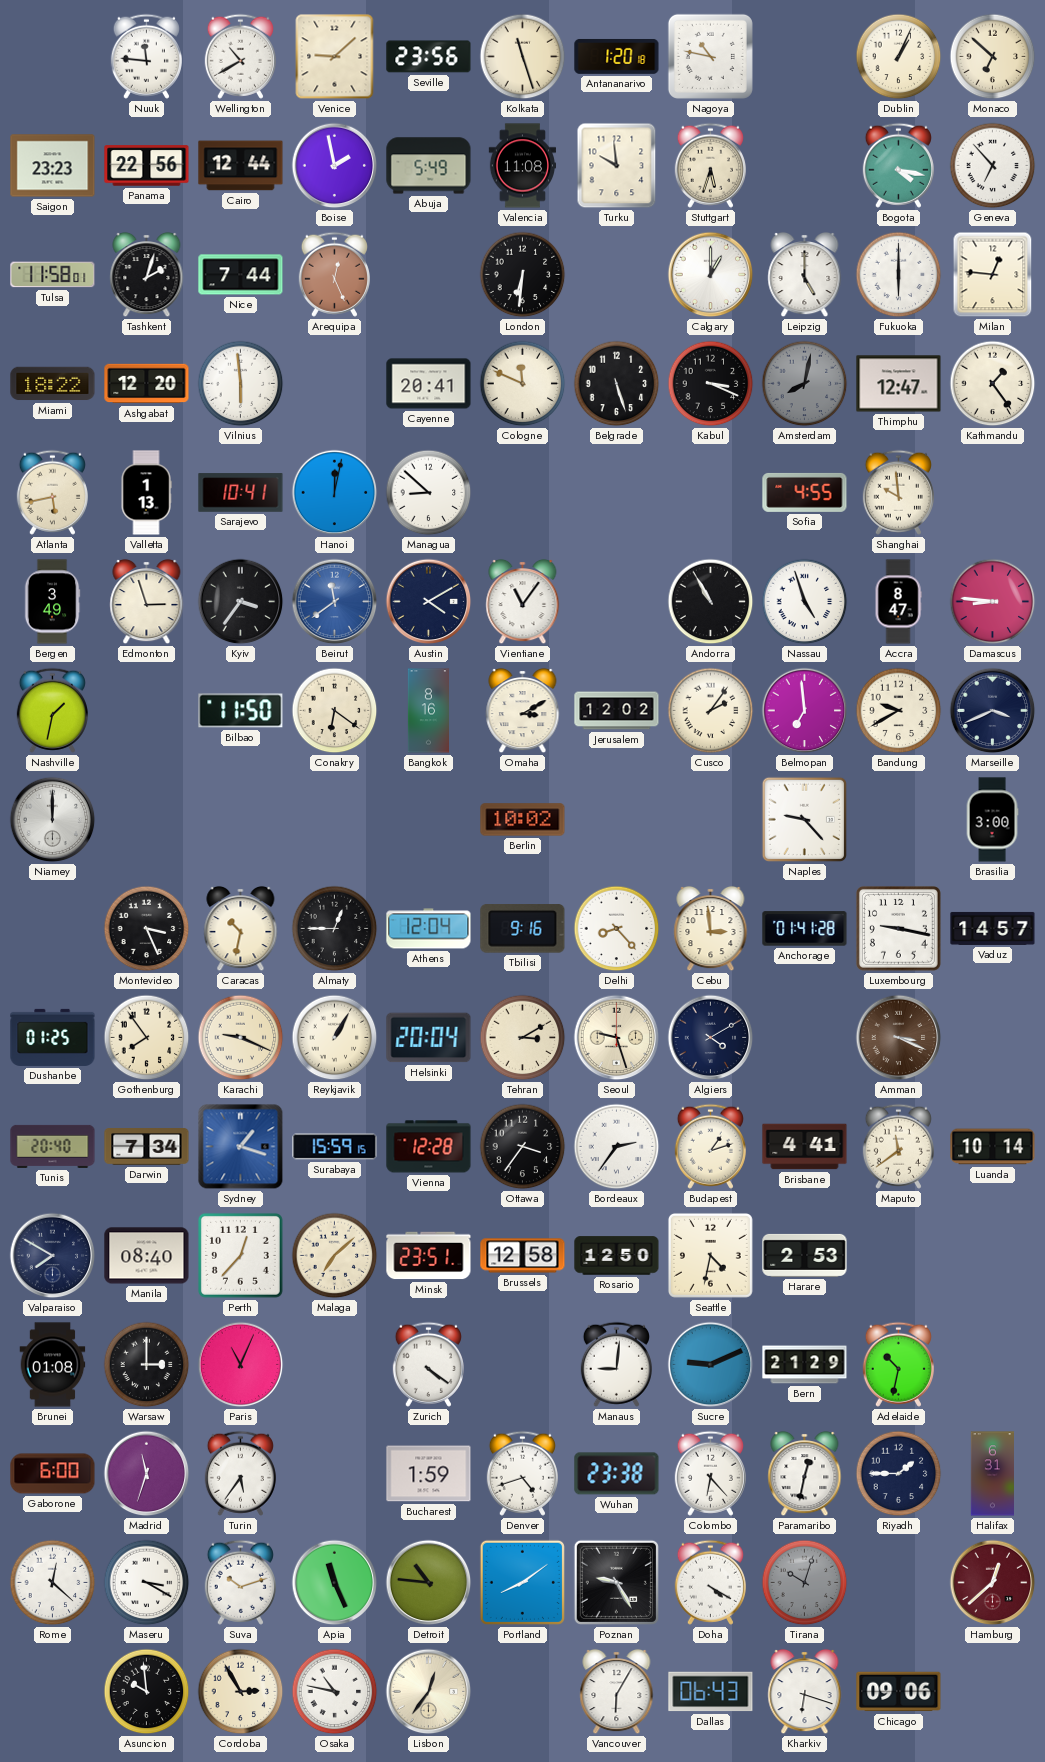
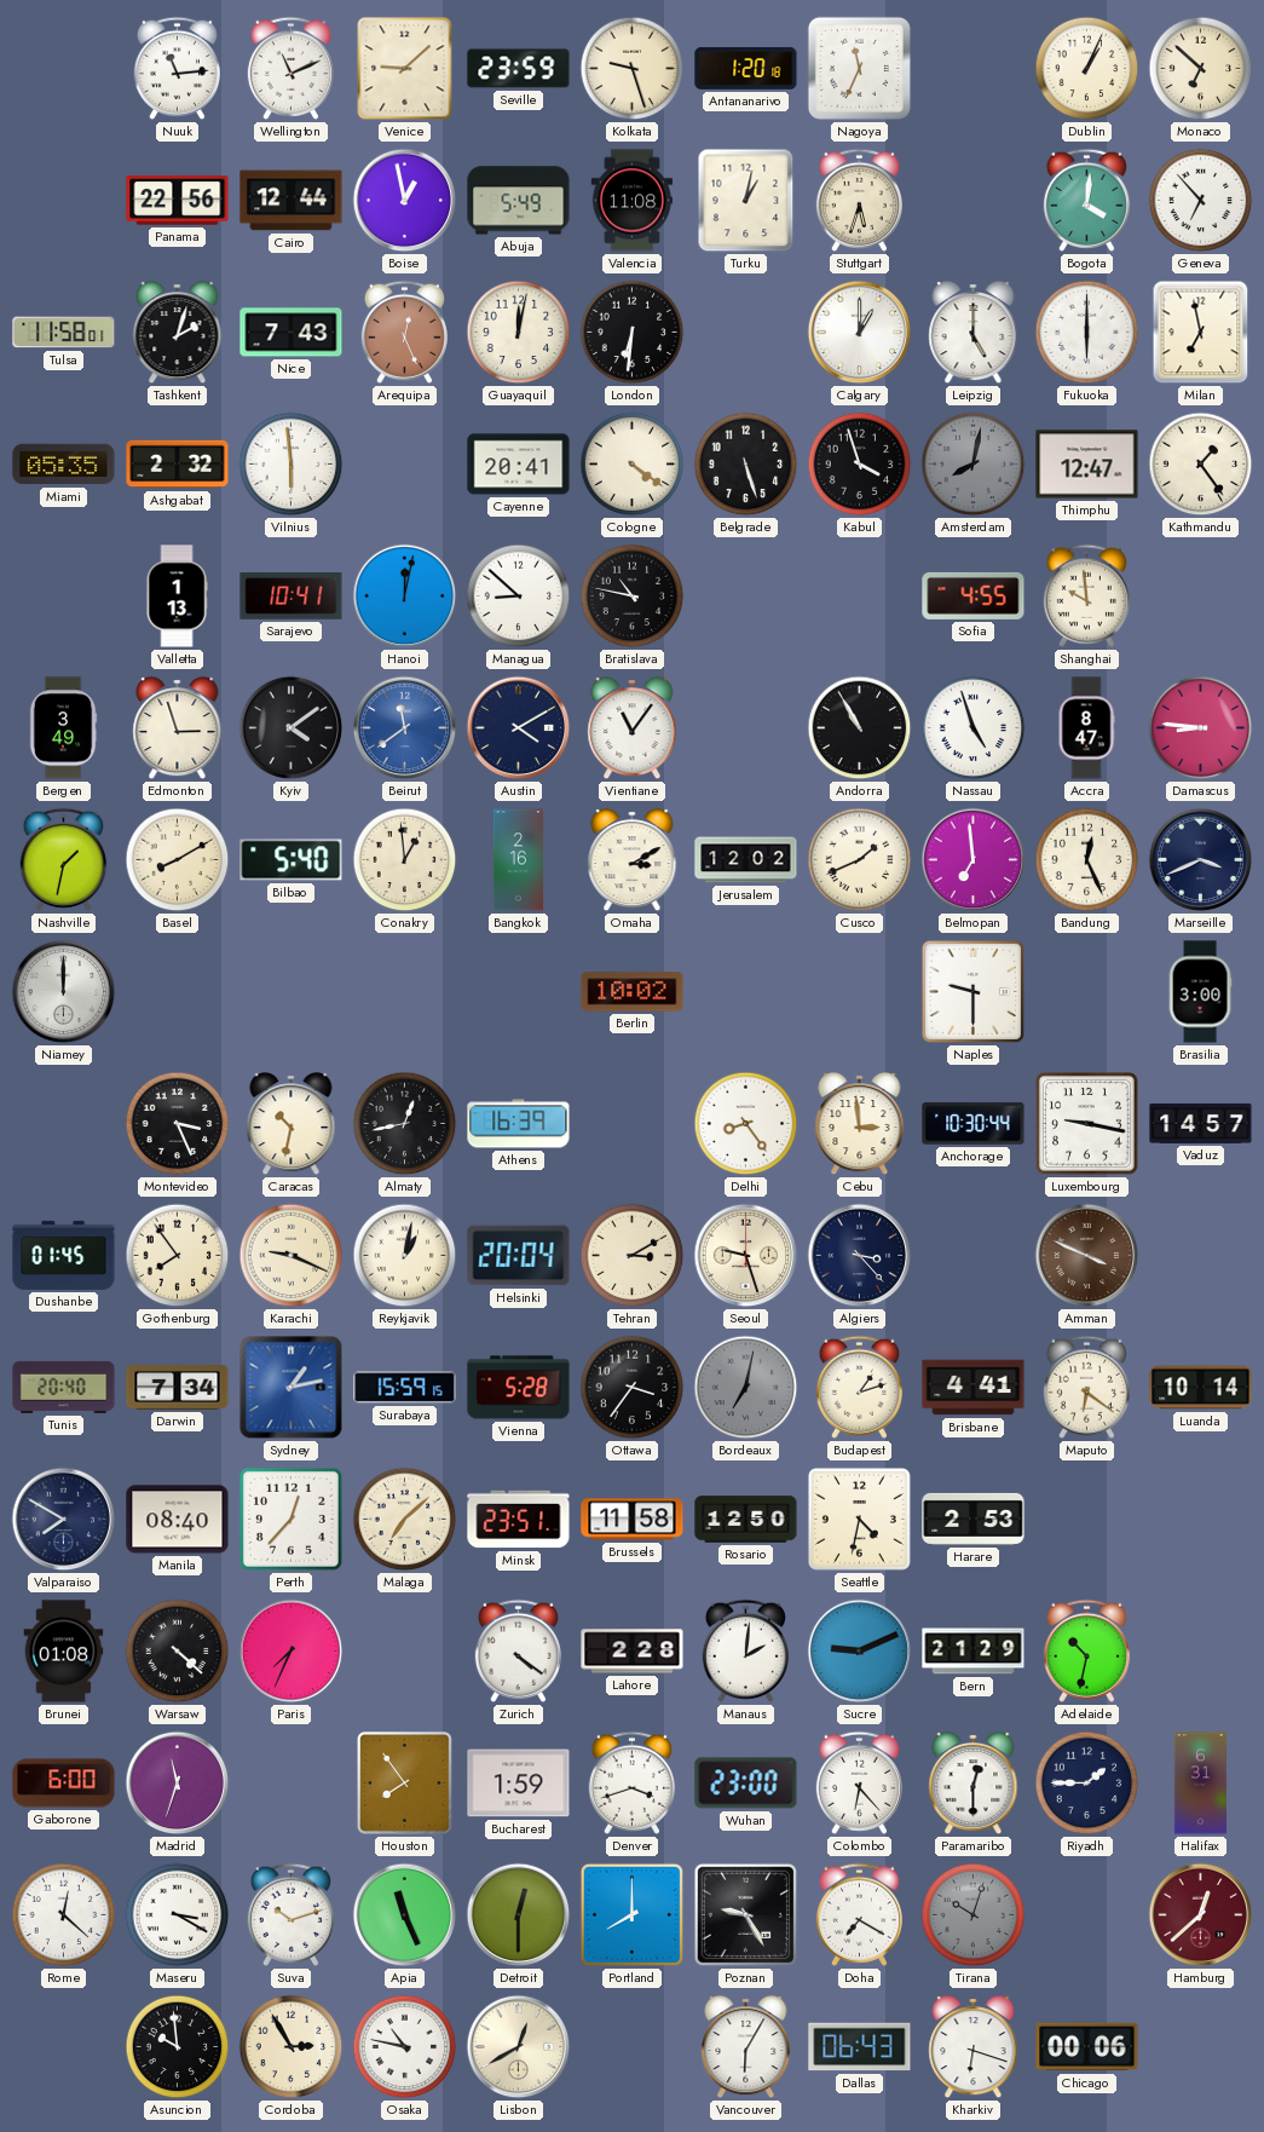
Nuuk: 11:46 -> 11:14 (177, 68)
Wellington: 10:40 -> 11:11 (290, 68)
Seville: 23:56 -> 23:59 (519, 69)
Kolkata: 11:27 -> 9:27 (633, 69)
Nagoya: 10:47 -> 11:34 (859, 68)
Saigon: 23:23 -> none (53, 166)
Boise: 1:58 -> 12:58 (405, 201)
Turku: 9:59 -> 1:02 (746, 201)
Bogota: 4:17 -> 4:01 (1086, 200)
Nice: 7:44 -> 7:43 (292, 333)
Guayaquil: none -> 12:02 (519, 333)
Milan: 12:46 -> 6:58 (1201, 333)
Miami: 18:22 -> 05:35 (64, 465)
Ashgabat: 12:20 -> 2:32 (178, 465)
Cologne: 11:49 -> 4:21 (633, 465)
Kabul: 3:19 -> 3:57 (860, 465)
Atlanta: 5:43 -> none (52, 492)
Bratislava: none -> 10:47 (633, 597)
Kyiv: 3:36 -> 4:09 (292, 728)
Basel: none -> 8:10 (178, 860)
Bilbao: 11:50 -> 5:40 (292, 860)
Conakry: 6:21 -> 12:59 (405, 860)
Bangkok: 8:16 -> 2:16 (518, 860)
Cusco: 2:06 -> 1:41 (860, 860)
Bandung: 9:40 -> 12:26 (1087, 860)
Naples: 9:23 -> 9:30 (972, 991)
Almaty: 12:45 -> 12:43 (405, 1124)
Athens: 12:04 -> 16:39 (519, 1124)
Tbilisi: 9:16 -> none (523, 929)
Delhi: 8:23 -> 8:24 (746, 1124)
Anchorage: 01:41 -> 10:30 (974, 1124)
Dushanbe: 01:25 -> 01:45 (64, 1255)
Reykjavik: 1:05 -> 1:02 (405, 1256)
Algiers: 4:10 -> 3:23 (860, 1256)
Amman: 3:19 -> 3:49 (1087, 1256)
Sydney: 1:18 -> 1:13 (292, 1388)
Vienna: 12:28 -> 5:28 (519, 1388)
Bordeaux: 2:36 -> 7:02 (746, 1388)
Bordeaux dial: white -> grey (746, 1388)
Maputo: 11:39 -> 6:21 (1086, 1387)
Brussels: 12:58 -> 11:58 (633, 1520)
Warsaw: 3:00 -> 4:22 (178, 1652)
Paris: 11:04 -> 7:34 (292, 1652)
Lahore: none -> 2:28 (633, 1652)
Manaus: 9:01 -> 2:01 (745, 1650)
Turin: 5:36 -> none (240, 1473)
Houston: none -> 7:54 (405, 1784)
Denver: 4:42 -> 3:42 (631, 1782)
Wuhan: 23:38 -> 23:00 (746, 1784)
Paramaribo: 12:32 -> 12:30 (974, 1784)
Detroit: 10:46 -> 12:30 (519, 1915)
Portland: 8:09 -> 8:00 (631, 1914)
Doha: 4:20 -> 7:20 (859, 1914)
Lisbon: 12:36 -> 12:40 (519, 2047)
Chicago: 09:06 -> 00:06 (1087, 2047)
